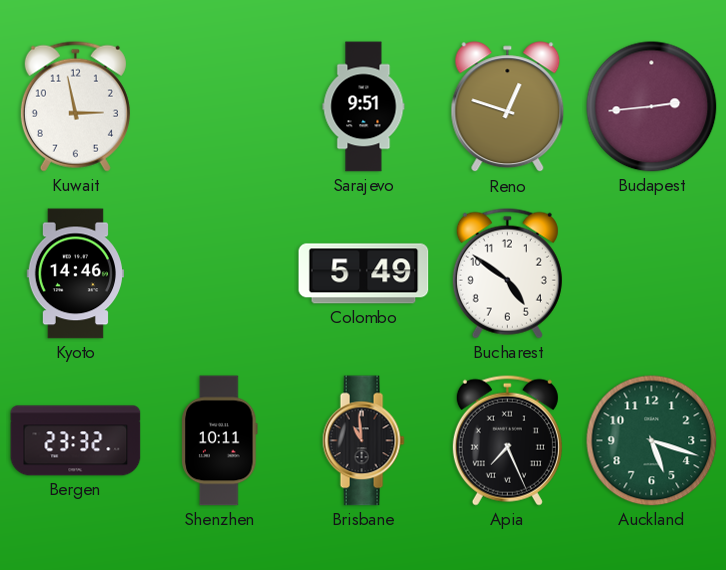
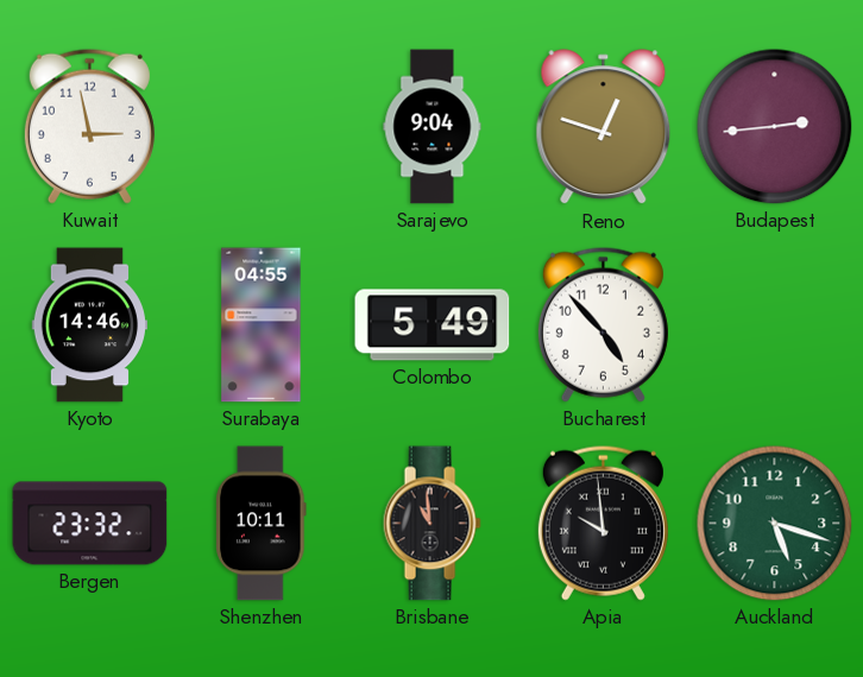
Sarajevo: 9:51 -> 9:04 (433, 127)
Surabaya: none -> 04:55 (262, 325)
Bucharest: 4:51 -> 4:53 (603, 324)
Apia: 7:26 -> 9:59 (603, 523)
